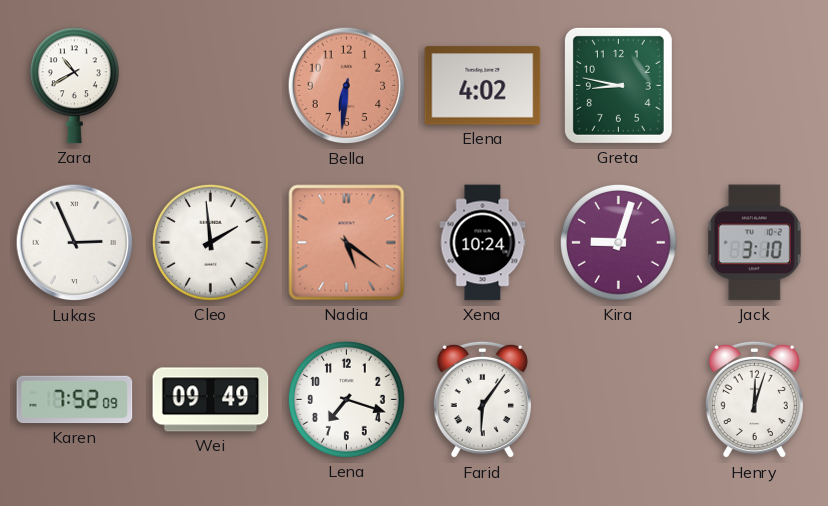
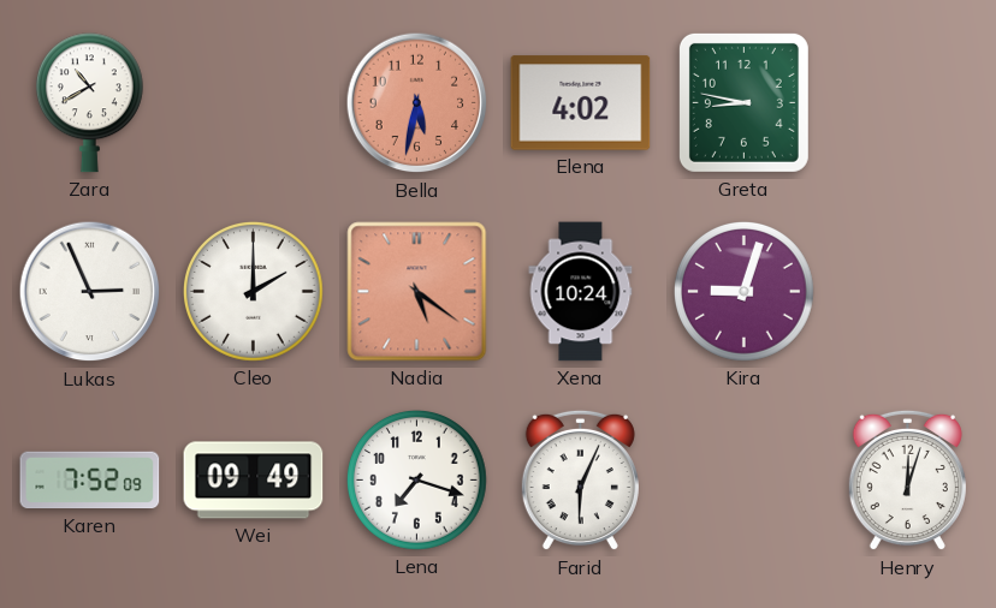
Bella: 6:31 -> 5:32 (417, 103)
Cleo: 1:59 -> 2:00 (254, 292)
Jack: 3:10 -> none (754, 243)
Farid: 6:06 -> 6:04 (580, 481)
